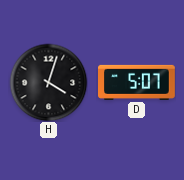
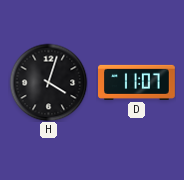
D: 5:07 -> 11:07 (137, 82)
